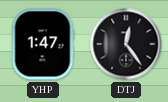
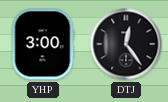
YHP: 1:47 -> 3:00 (43, 44)
